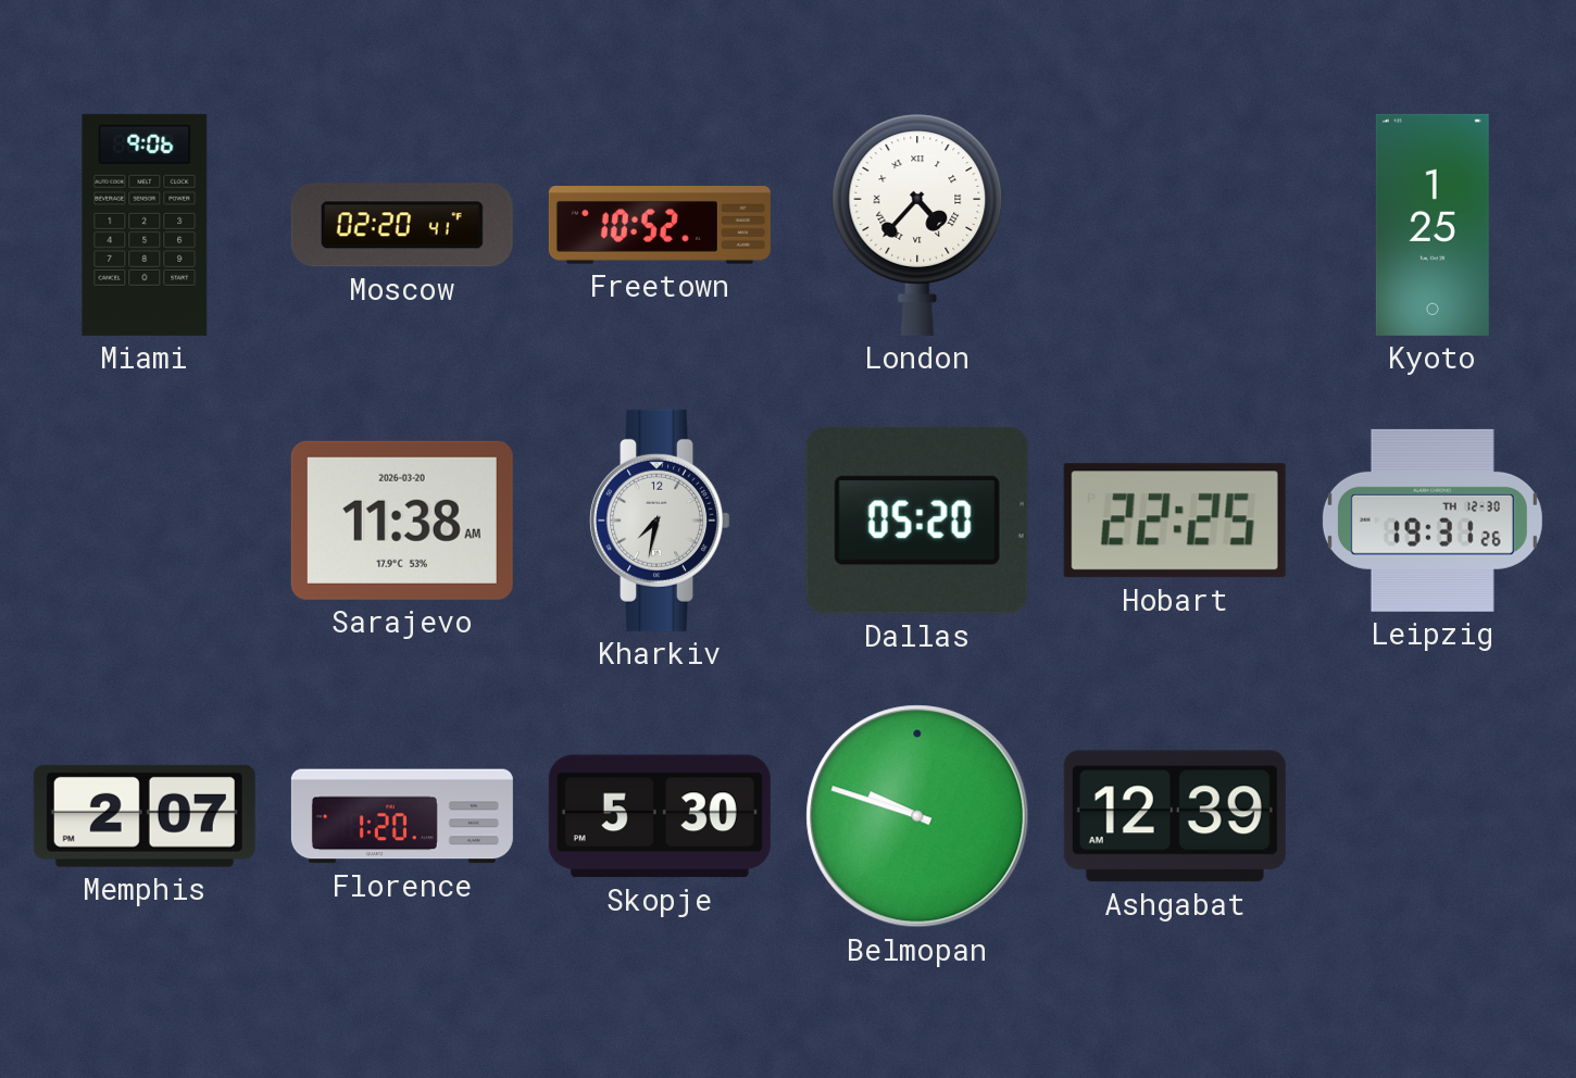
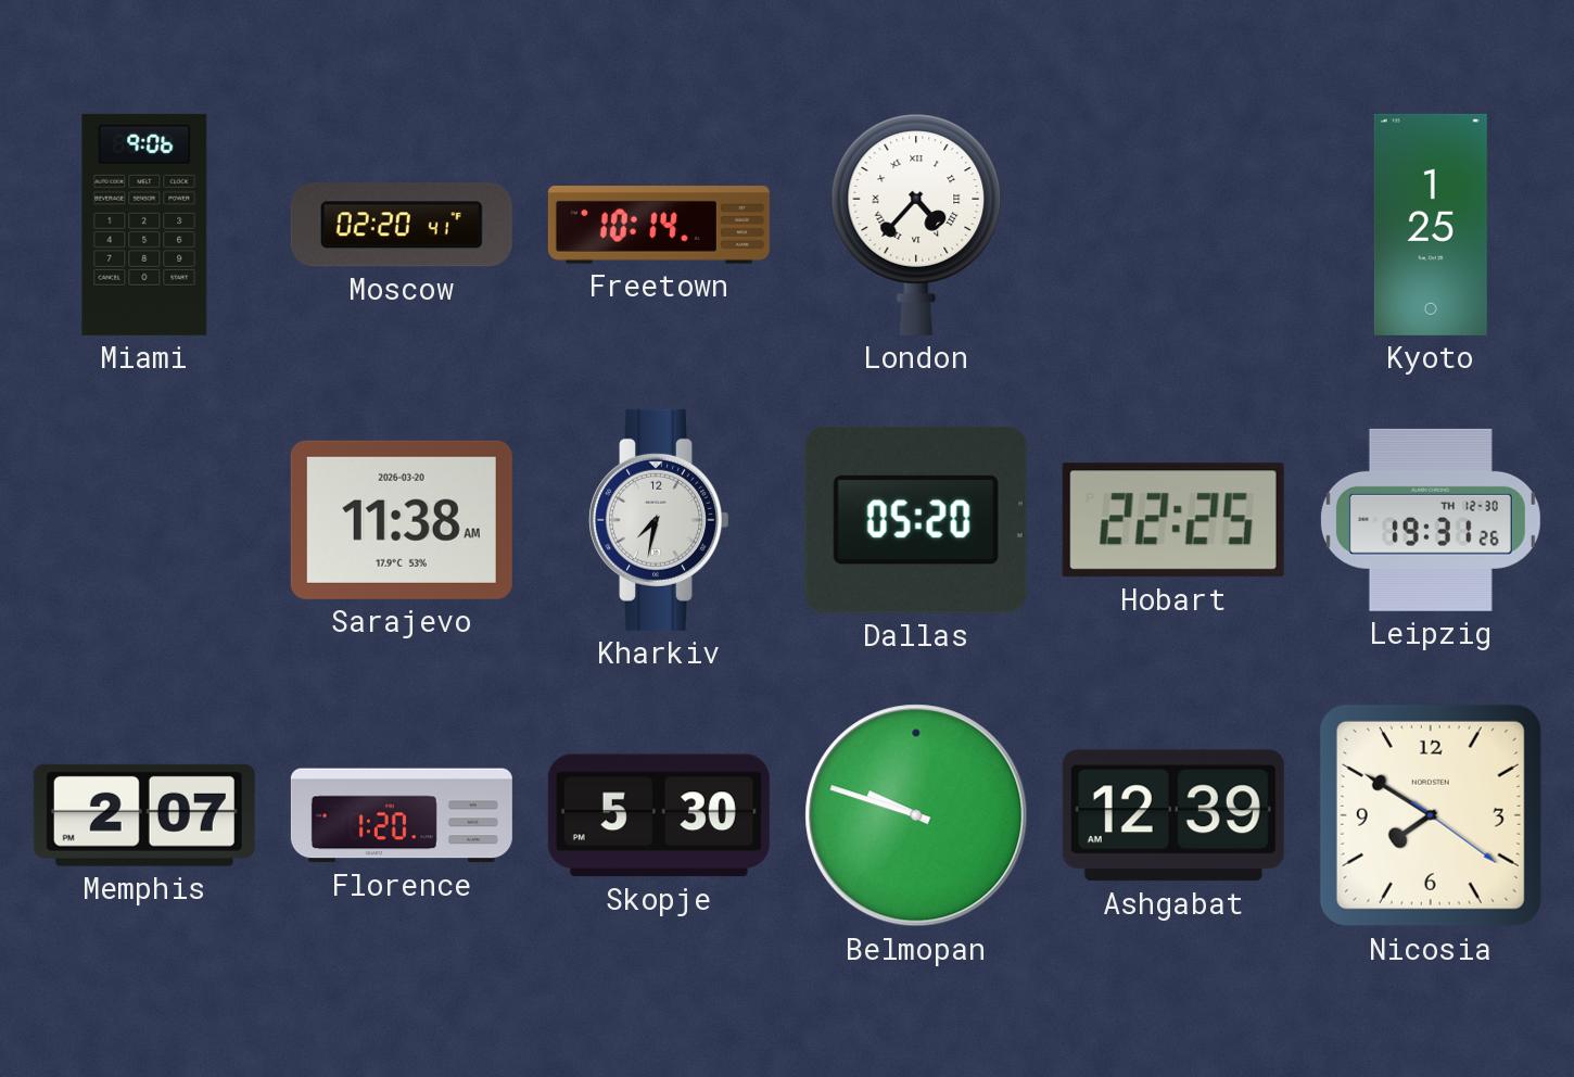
Freetown: 10:52 -> 10:14 (659, 226)
Nicosia: none -> 7:50 (1431, 815)
